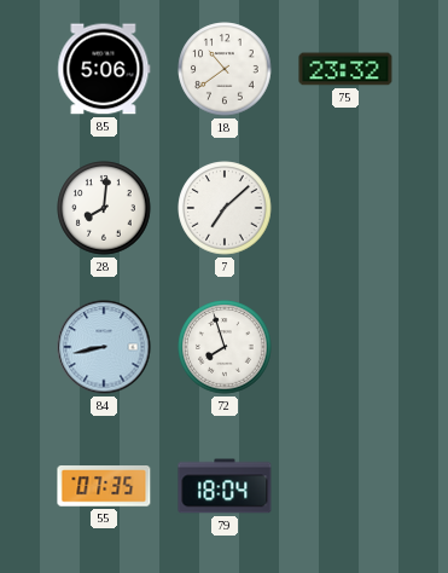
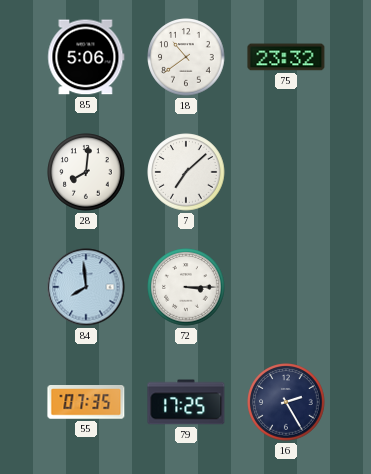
84: 8:43 -> 7:59 (86, 287)
72: 7:57 -> 3:15 (186, 287)
79: 18:04 -> 17:25 (186, 402)
16: none -> 2:25 (286, 402)
